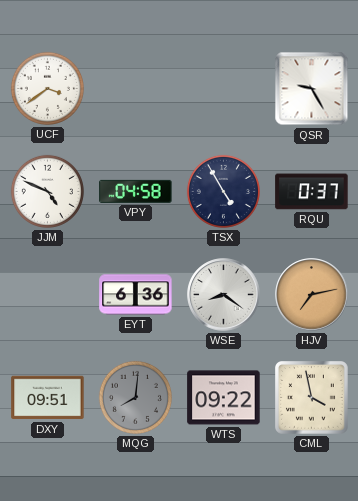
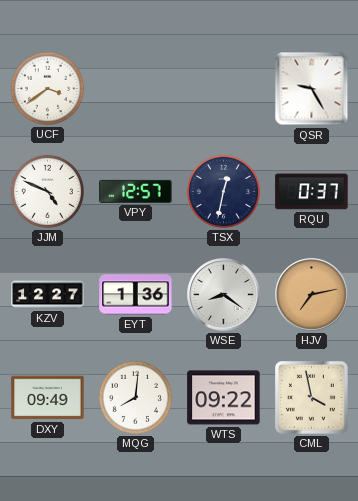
VPY: 04:58 -> 12:57 (136, 191)
TSX: 4:55 -> 12:32 (223, 191)
KZV: none -> 12:27 (48, 295)
EYT: 6:36 -> 1:36 (136, 295)
DXY: 09:51 -> 09:49 (48, 398)
MQG dial: grey -> white (135, 397)
